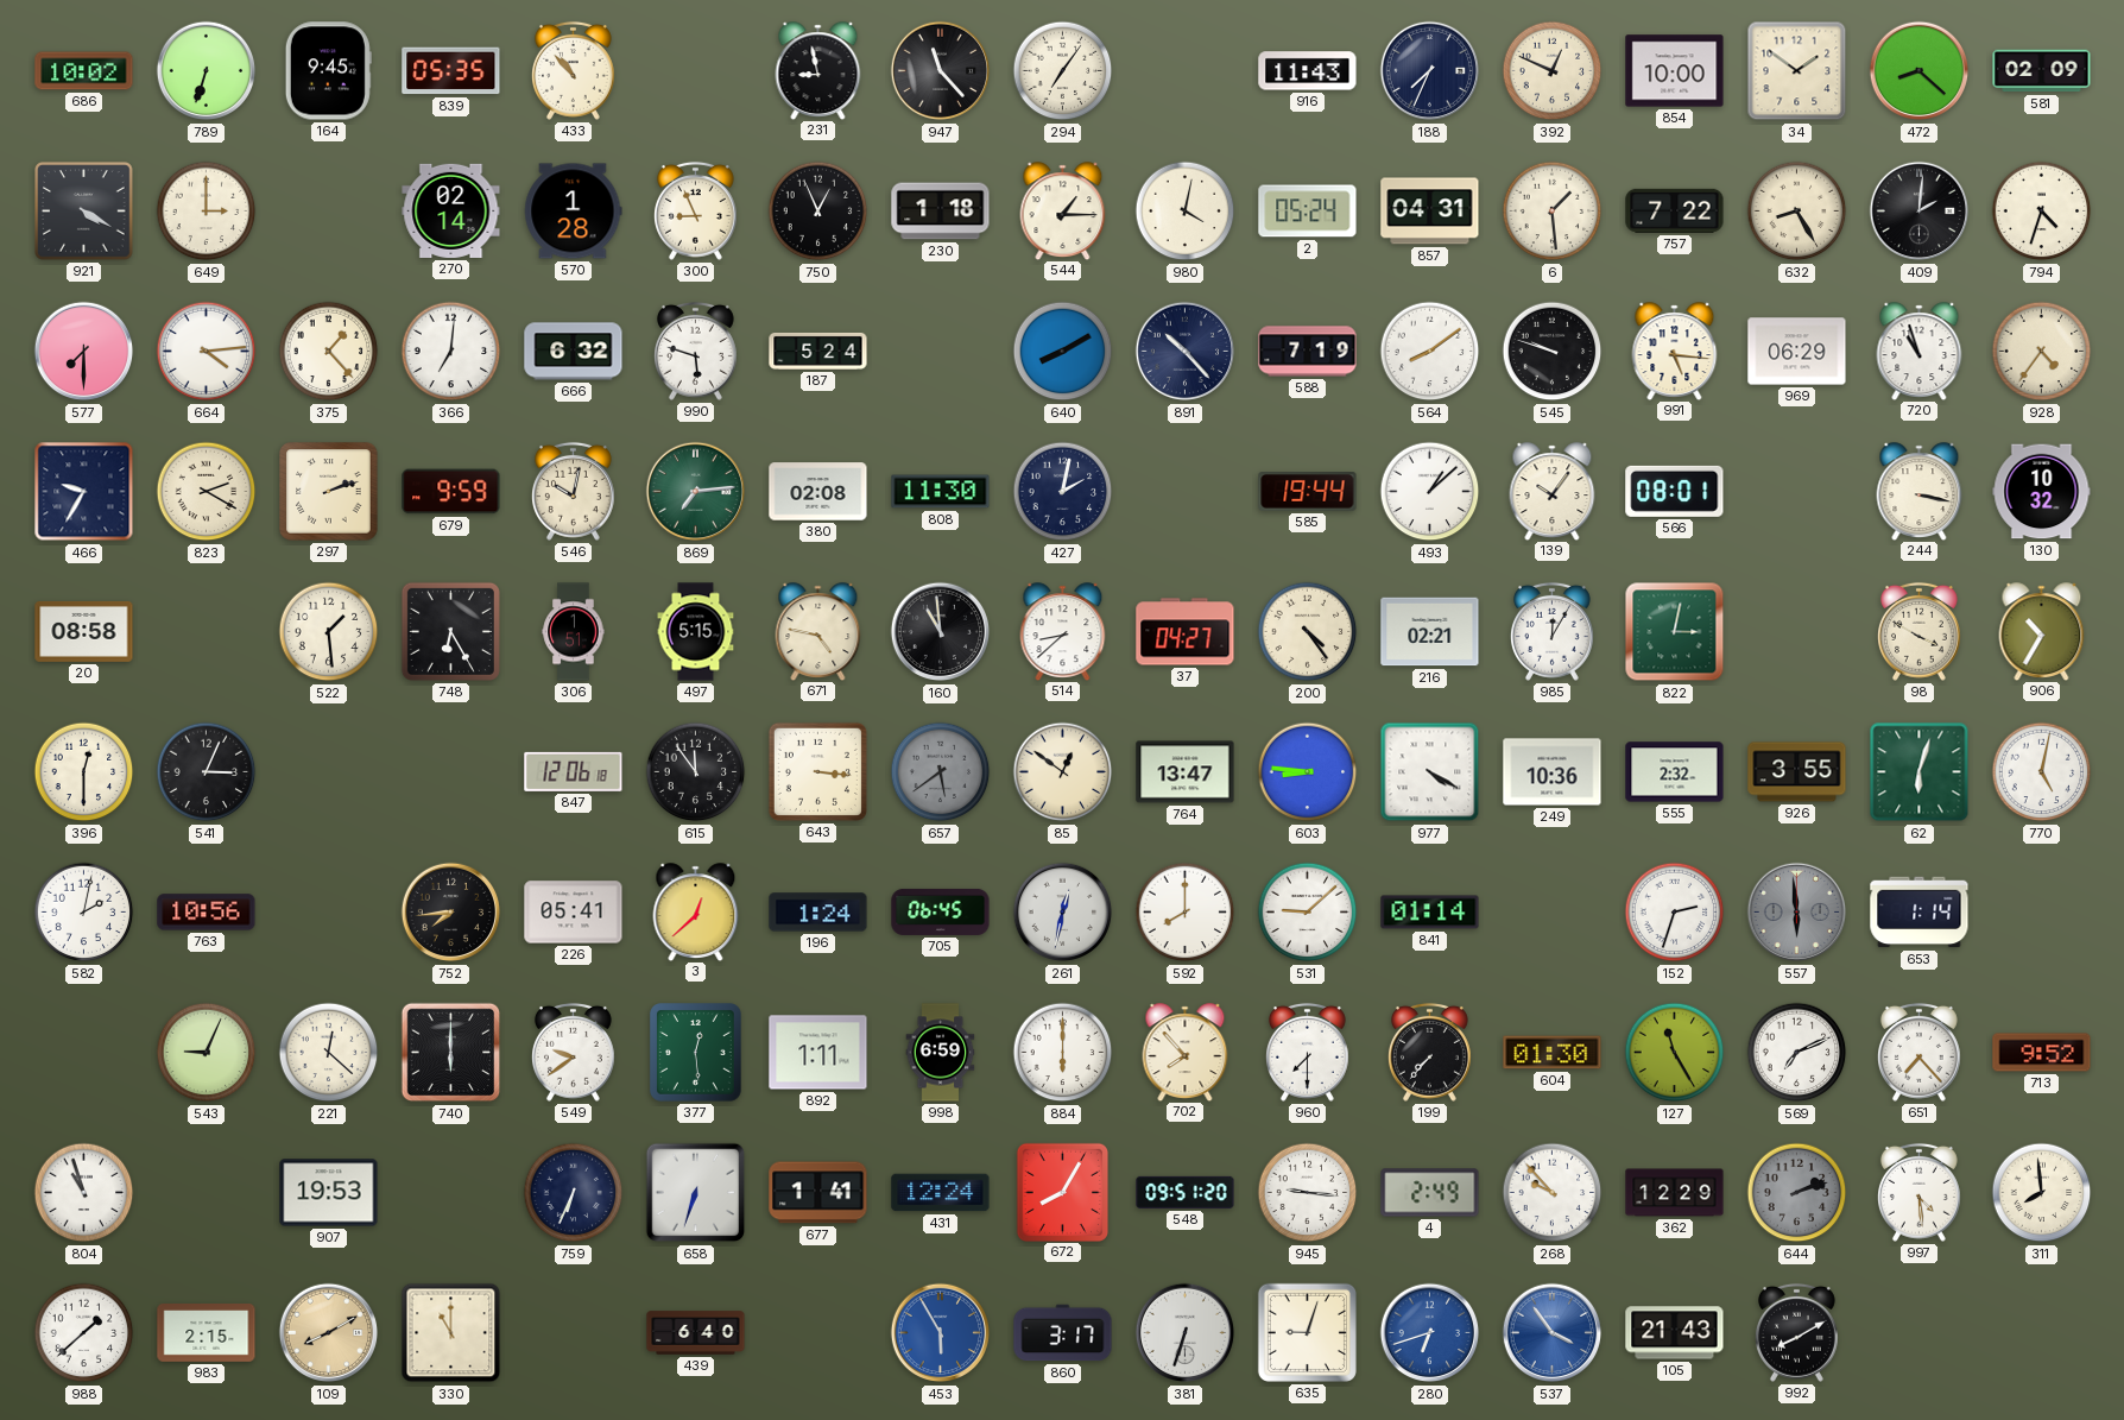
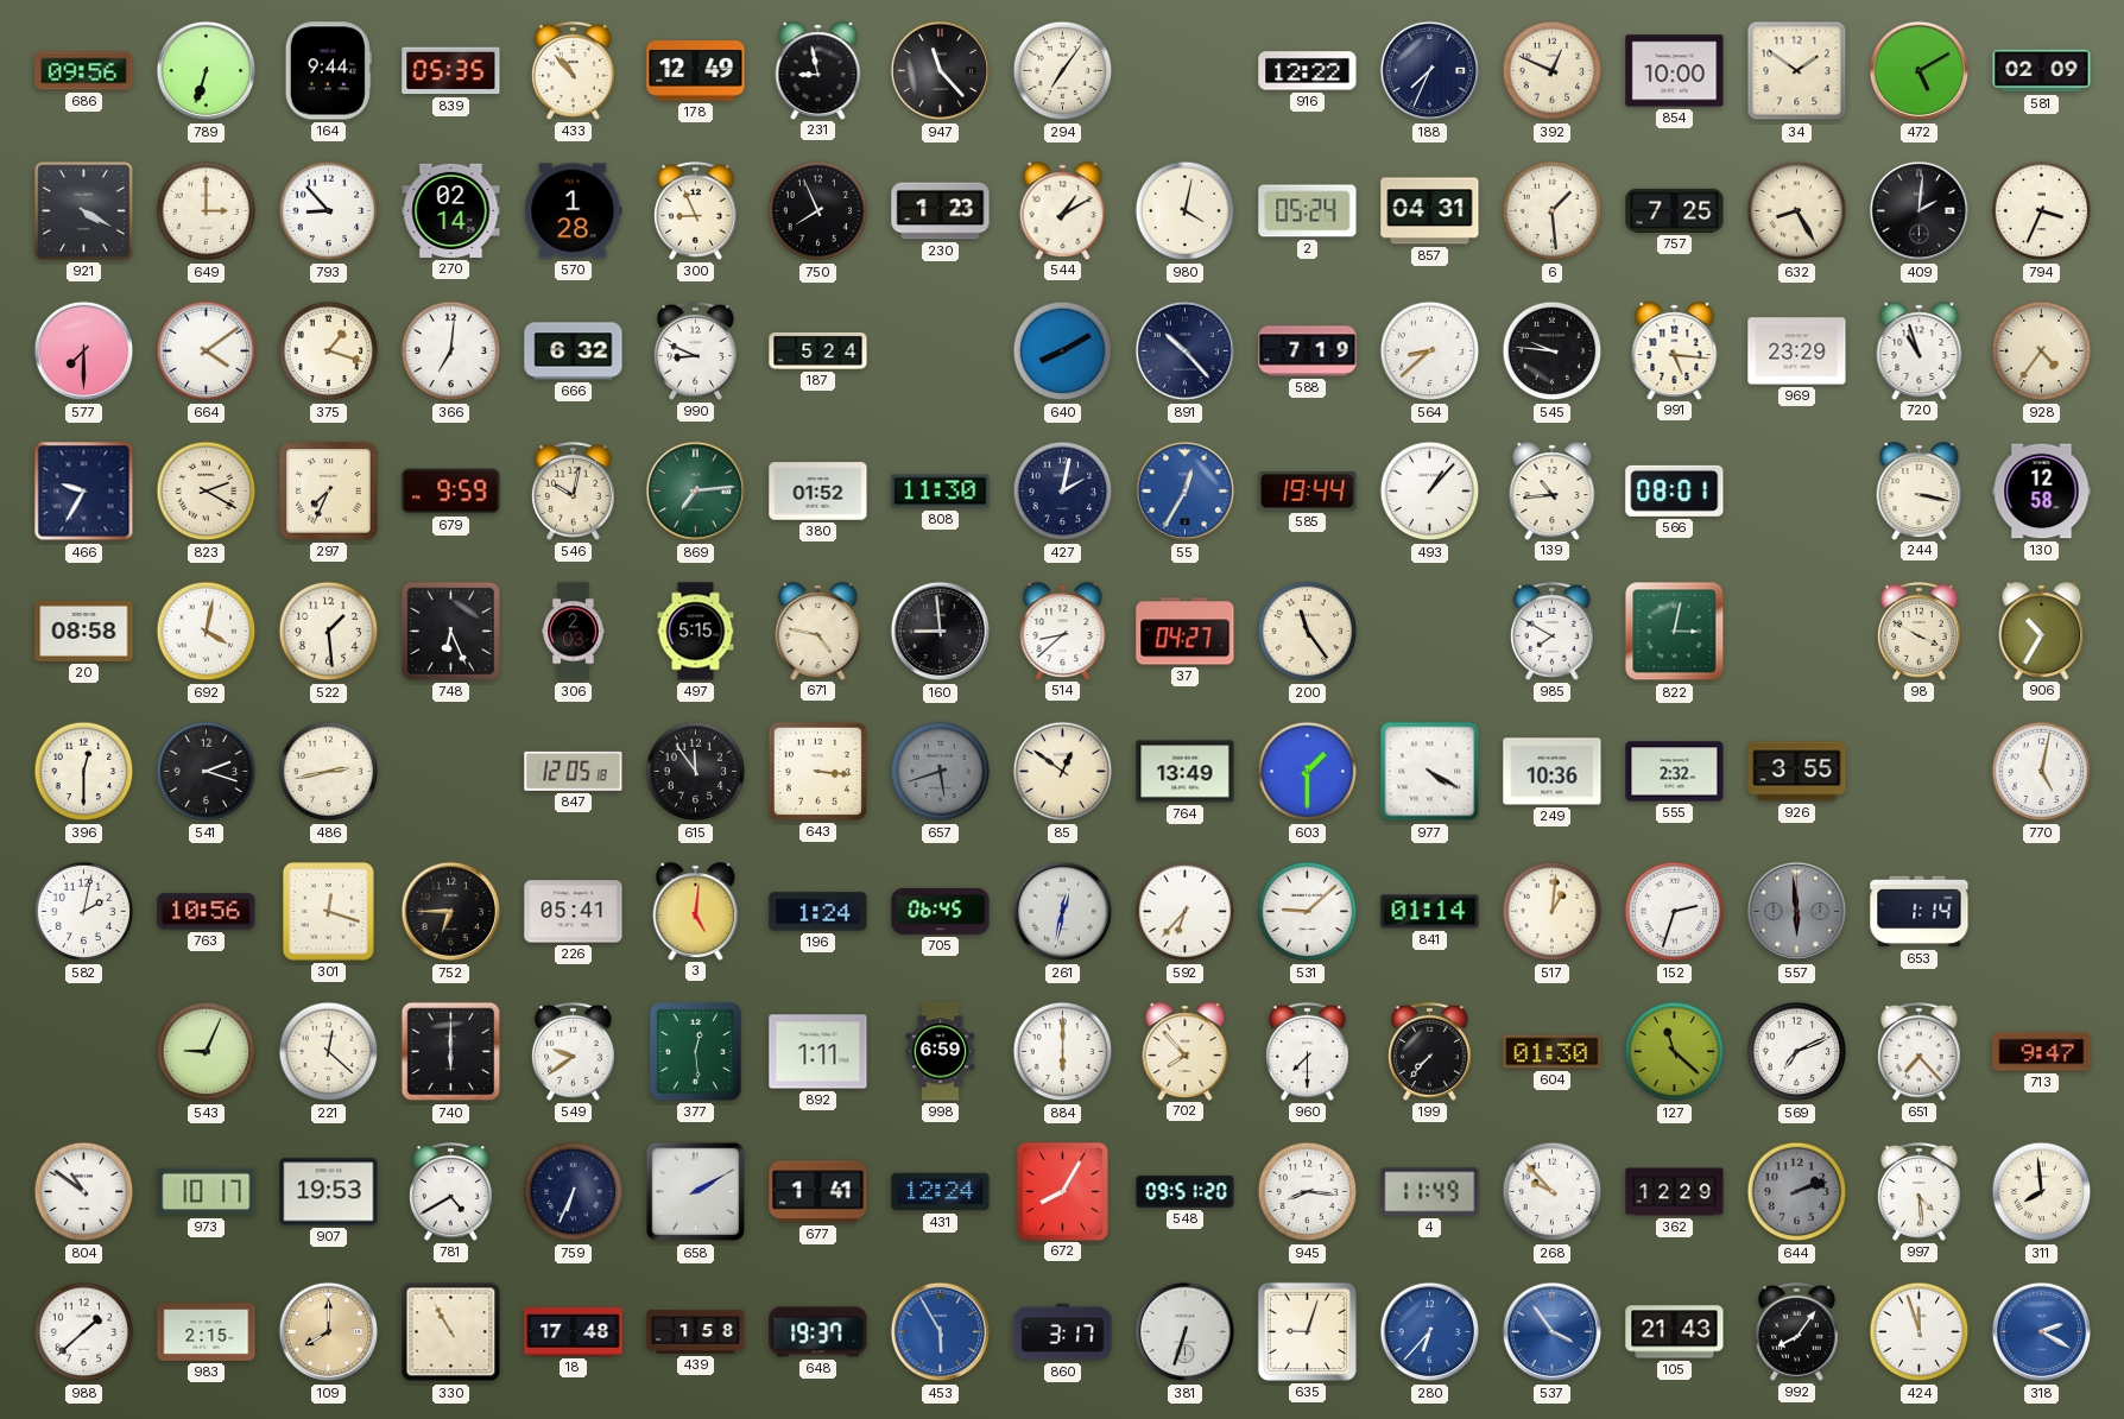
686: 10:02 -> 09:56 (84, 71)
164: 9:45 -> 9:44 (328, 71)
178: none -> 12:49 (696, 71)
916: 11:43 -> 12:22 (1308, 71)
472: 8:22 -> 5:10 (1920, 71)
793: none -> 8:53 (329, 211)
750: 12:56 -> 7:56 (818, 211)
230: 1:18 -> 1:23 (941, 211)
544: 1:15 -> 1:10 (1063, 210)
757: 7:22 -> 7:25 (1675, 210)
794: 4:33 -> 3:34 (2042, 211)
664: 4:14 -> 4:09 (207, 351)
375: 1:23 -> 1:18 (329, 351)
990: 5:48 -> 8:49 (695, 350)
564: 8:09 -> 8:38 (1430, 351)
545: 9:48 -> 9:46 (1553, 351)
969: 06:29 -> 23:29 (1797, 351)
297: 2:12 -> 7:34 (329, 492)
380: 02:08 -> 01:52 (818, 492)
55: none -> 12:35 (1186, 492)
493: 1:08 -> 1:07 (1430, 492)
139: 10:06 -> 10:44 (1553, 490)
130: 10:32 -> 12:58 (2042, 492)
692: none -> 4:02 (207, 632)
748: 6:25 -> 6:26 (450, 631)
306: 1:51 -> 2:03 (574, 632)
160: 10:59 -> 8:59 (941, 632)
200: 4:24 -> 11:24 (1308, 632)
216: 02:21 -> none (1430, 632)
985: 12:05 -> 7:50 (1551, 631)
541: 3:04 -> 2:18 (207, 772)
486: none -> 2:43 (329, 772)
847: 12:06 -> 12:05 (574, 771)
657: 5:39 -> 5:42 (941, 772)
764: 13:47 -> 13:49 (1186, 772)
603: 8:46 -> 1:30 (1308, 772)
62: 6:03 -> none (1920, 772)
301: none -> 12:18 (329, 912)
752: 7:44 -> 6:45 (451, 912)
3: 12:38 -> 5:01 (696, 911)
592: 8:00 -> 6:37 (1186, 912)
517: none -> 1:01 (1553, 912)
127: 11:25 -> 11:22 (1675, 1052)
713: 9:52 -> 9:47 (2042, 1052)
804: 10:57 -> 10:51 (84, 1192)
973: none -> 10:17 (207, 1192)
781: none -> 4:40 (450, 1191)
658: 6:33 -> 2:10 (696, 1192)
945: 9:16 -> 8:16 (1308, 1192)
4: 2:49 -> 11:49 (1430, 1192)
109: 8:10 -> 8:00 (329, 1332)
330: 11:00 -> 10:55 (451, 1332)
18: none -> 17:48 (574, 1332)
439: 6:40 -> 1:58 (696, 1332)
648: none -> 19:37 (818, 1332)
280: 6:42 -> 6:37 (1430, 1332)
992: 8:10 -> 8:06 (1796, 1331)
424: none -> 11:57 (1920, 1332)
318: none -> 2:20 (2042, 1332)
